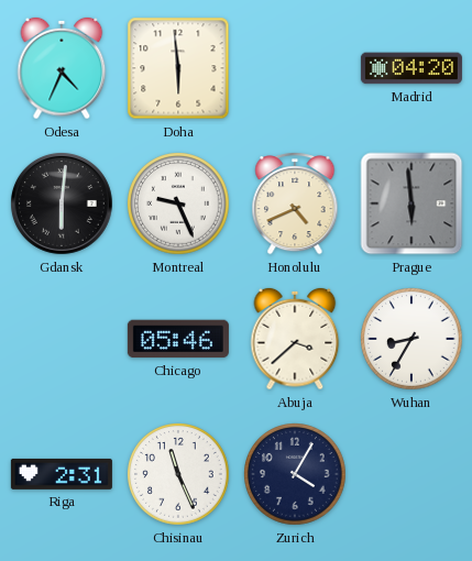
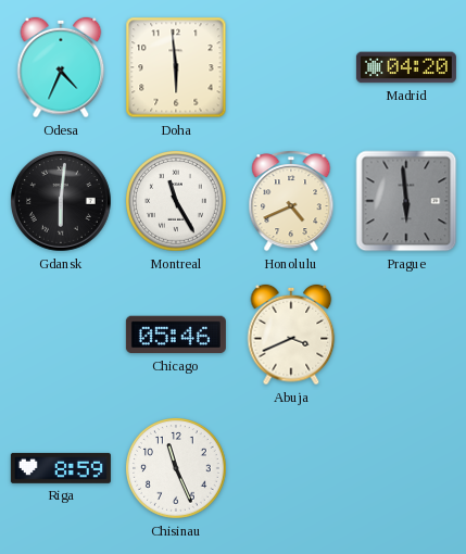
Montreal: 9:26 -> 11:25 (176, 201)
Abuja: 3:38 -> 3:41 (291, 335)
Wuhan: 8:35 -> none (411, 339)
Riga: 2:31 -> 8:59 (61, 468)
Zurich: 4:05 -> none (295, 474)
